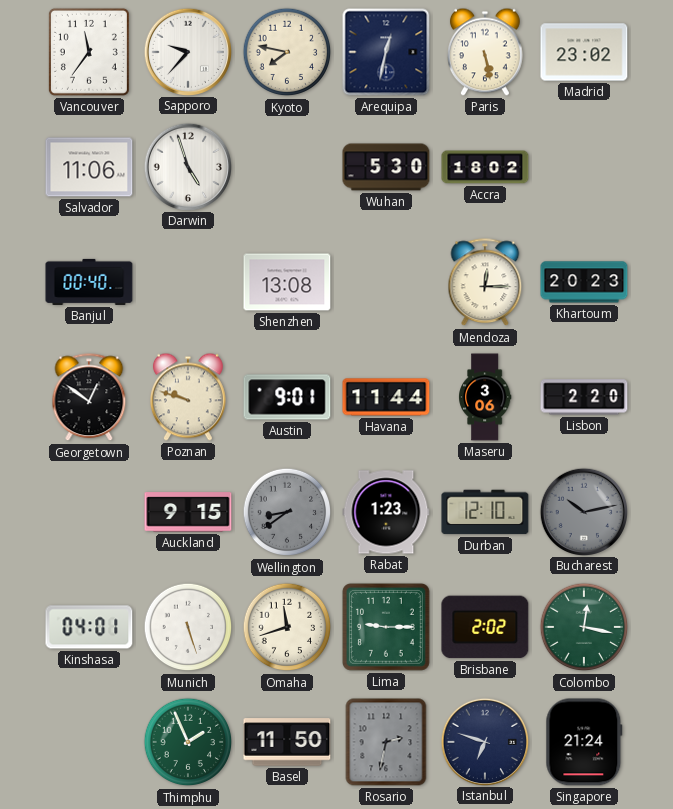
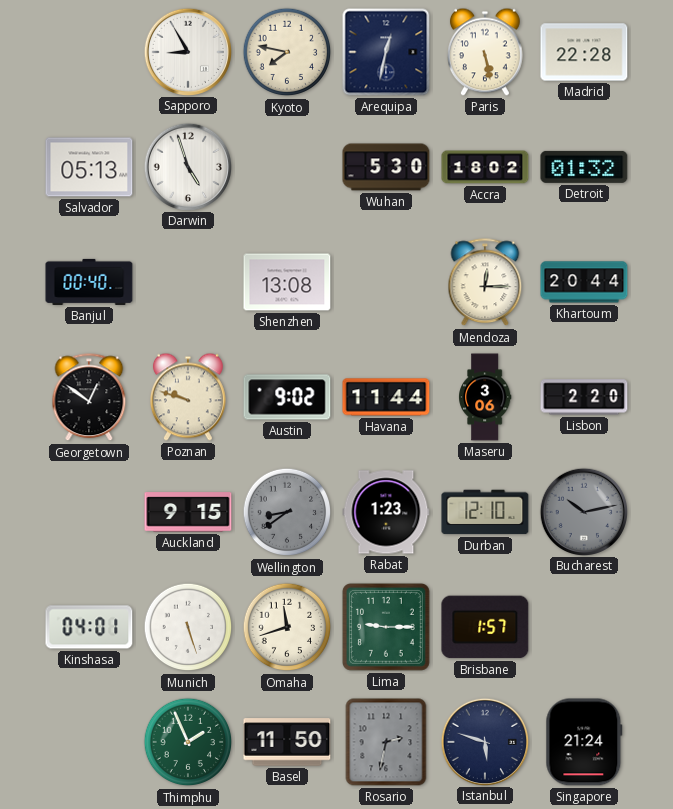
Vancouver: 11:36 -> none (89, 52)
Sapporo: 9:37 -> 8:55 (187, 51)
Madrid: 23:02 -> 22:28 (584, 52)
Salvador: 11:06 -> 05:13 (89, 167)
Detroit: none -> 01:32 (584, 167)
Khartoum: 20:23 -> 20:44 (584, 282)
Austin: 9:01 -> 9:02 (287, 397)
Brisbane: 2:02 -> 1:57 (485, 627)
Colombo: 12:17 -> none (584, 627)
Istanbul: 6:48 -> 5:48 (484, 741)
